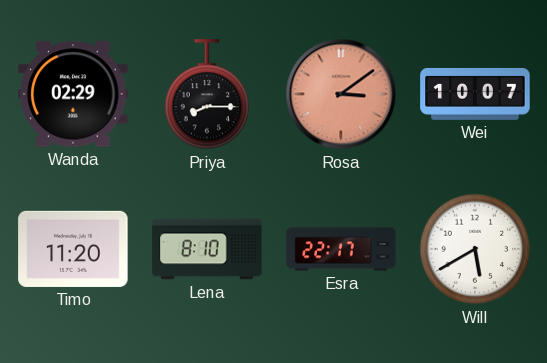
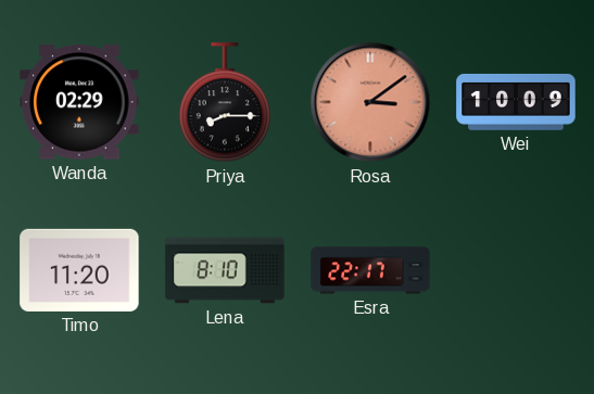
Wei: 10:07 -> 10:09 (516, 102)
Will: 5:40 -> none (475, 249)
